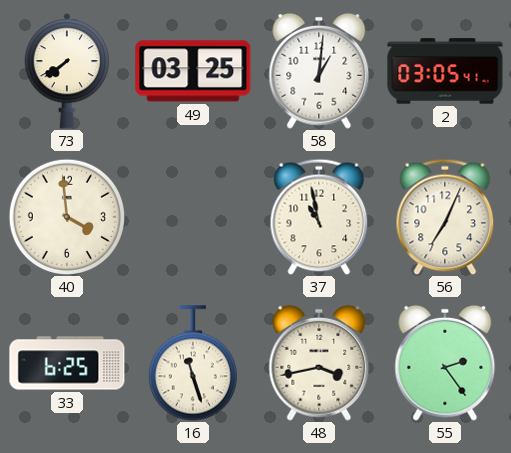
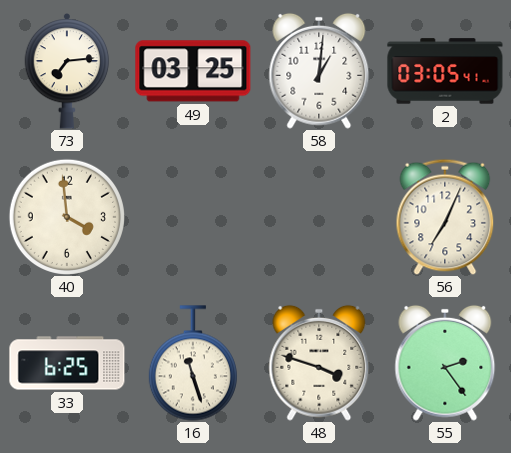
73: 7:39 -> 7:14 (67, 72)
37: 10:58 -> none (319, 217)
48: 3:43 -> 3:48 (319, 363)
